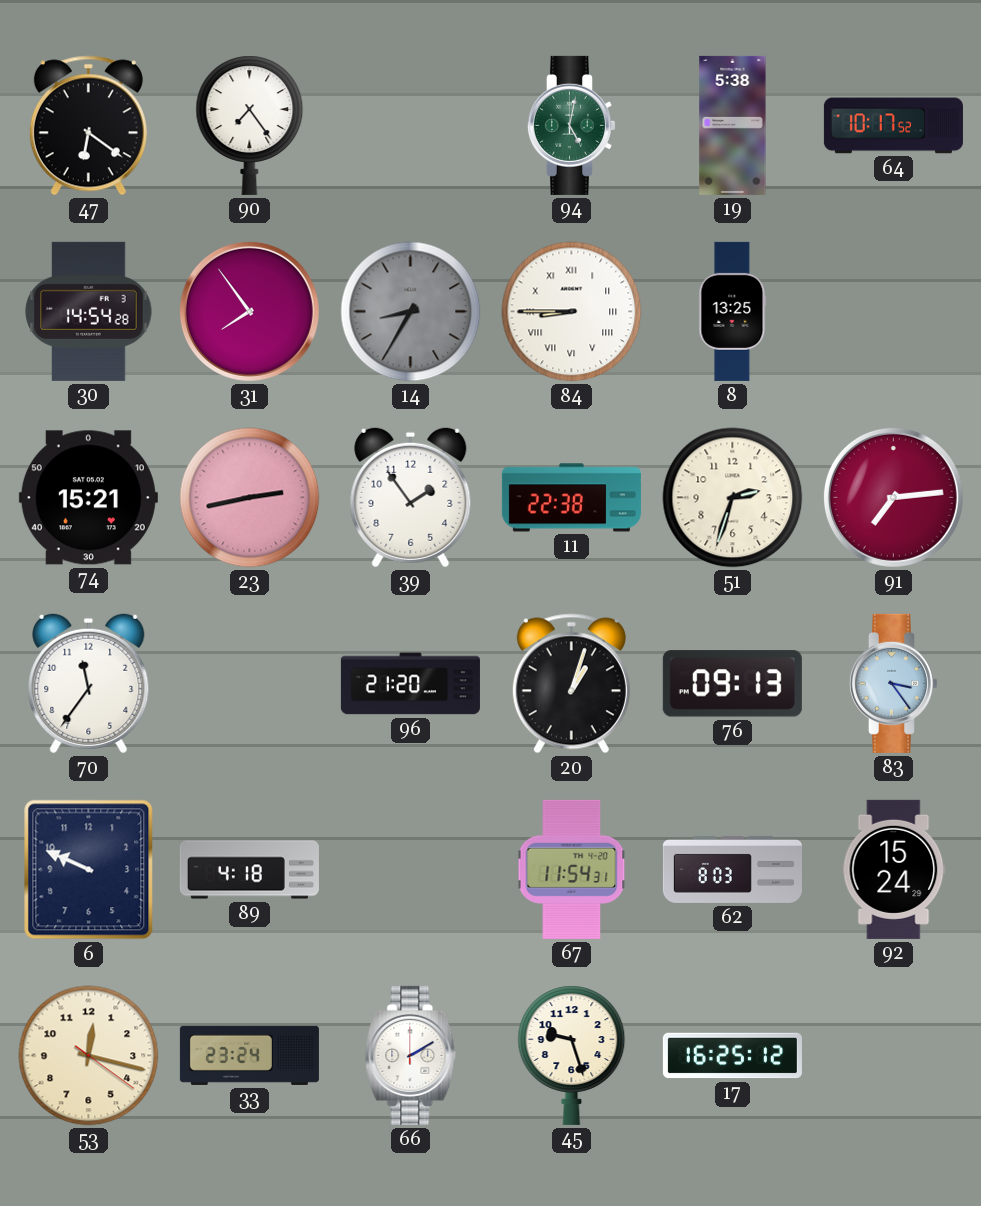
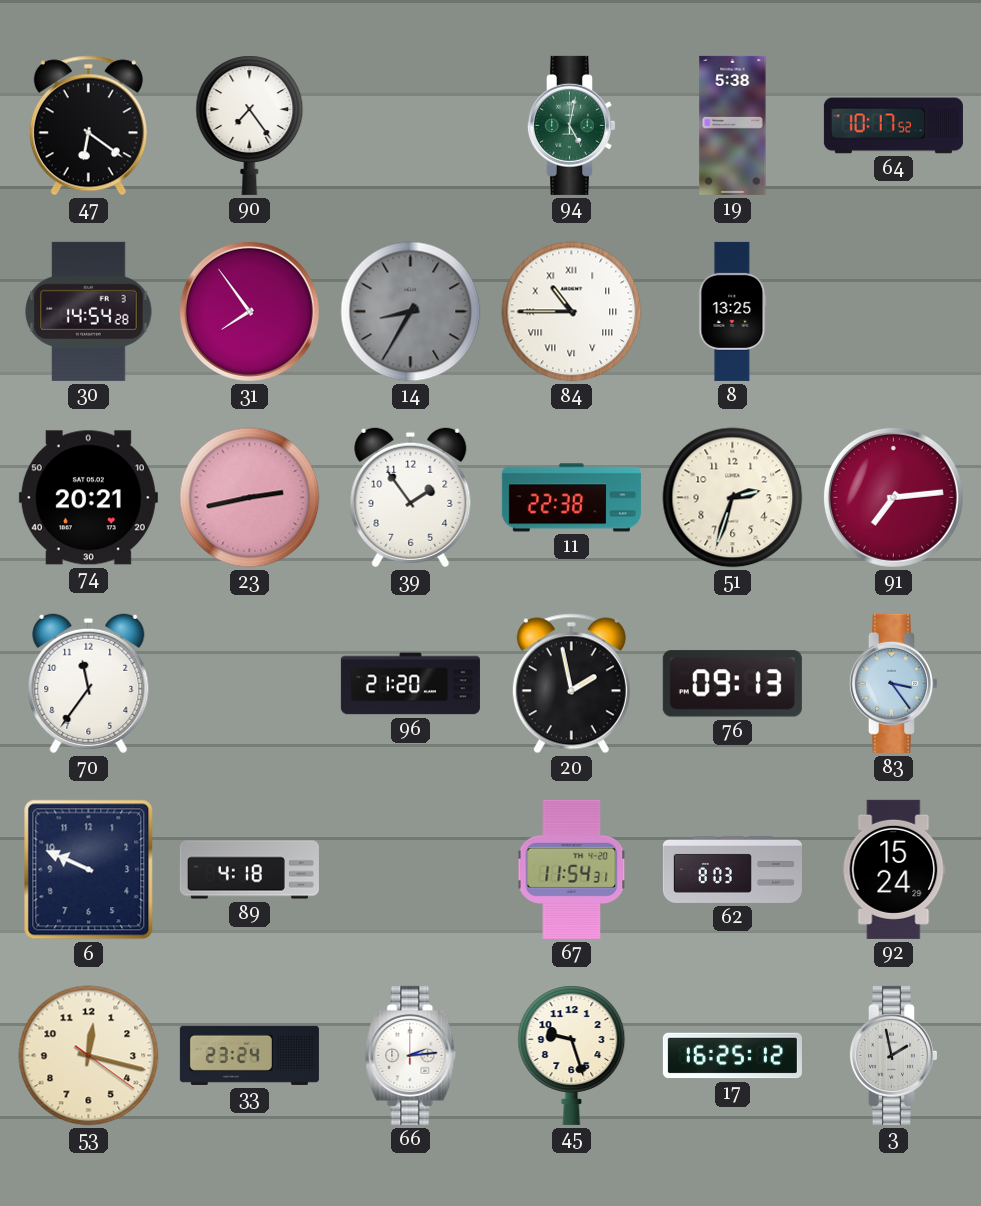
84: 8:45 -> 10:45 (572, 312)
74: 15:21 -> 20:21 (88, 498)
20: 1:03 -> 1:58 (571, 684)
66: 2:10 -> 2:14 (411, 1055)
3: none -> 1:58 (893, 1055)
